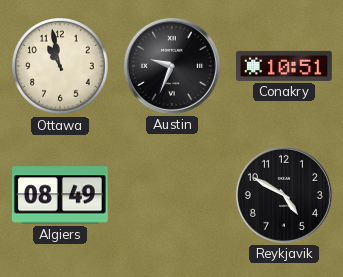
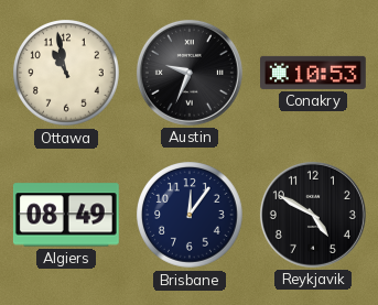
Conakry: 10:51 -> 10:53 (314, 73)
Brisbane: none -> 12:06 (191, 216)
